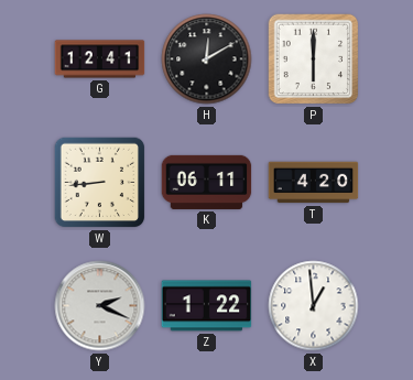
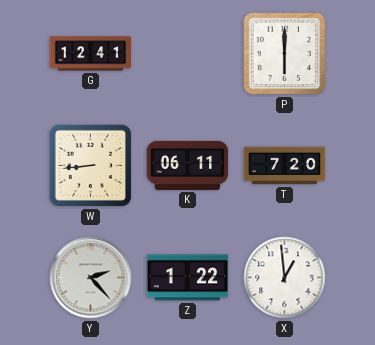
H: 12:10 -> none (207, 59)
T: 4:20 -> 7:20 (285, 166)
Y: 2:19 -> 2:23 (91, 278)
